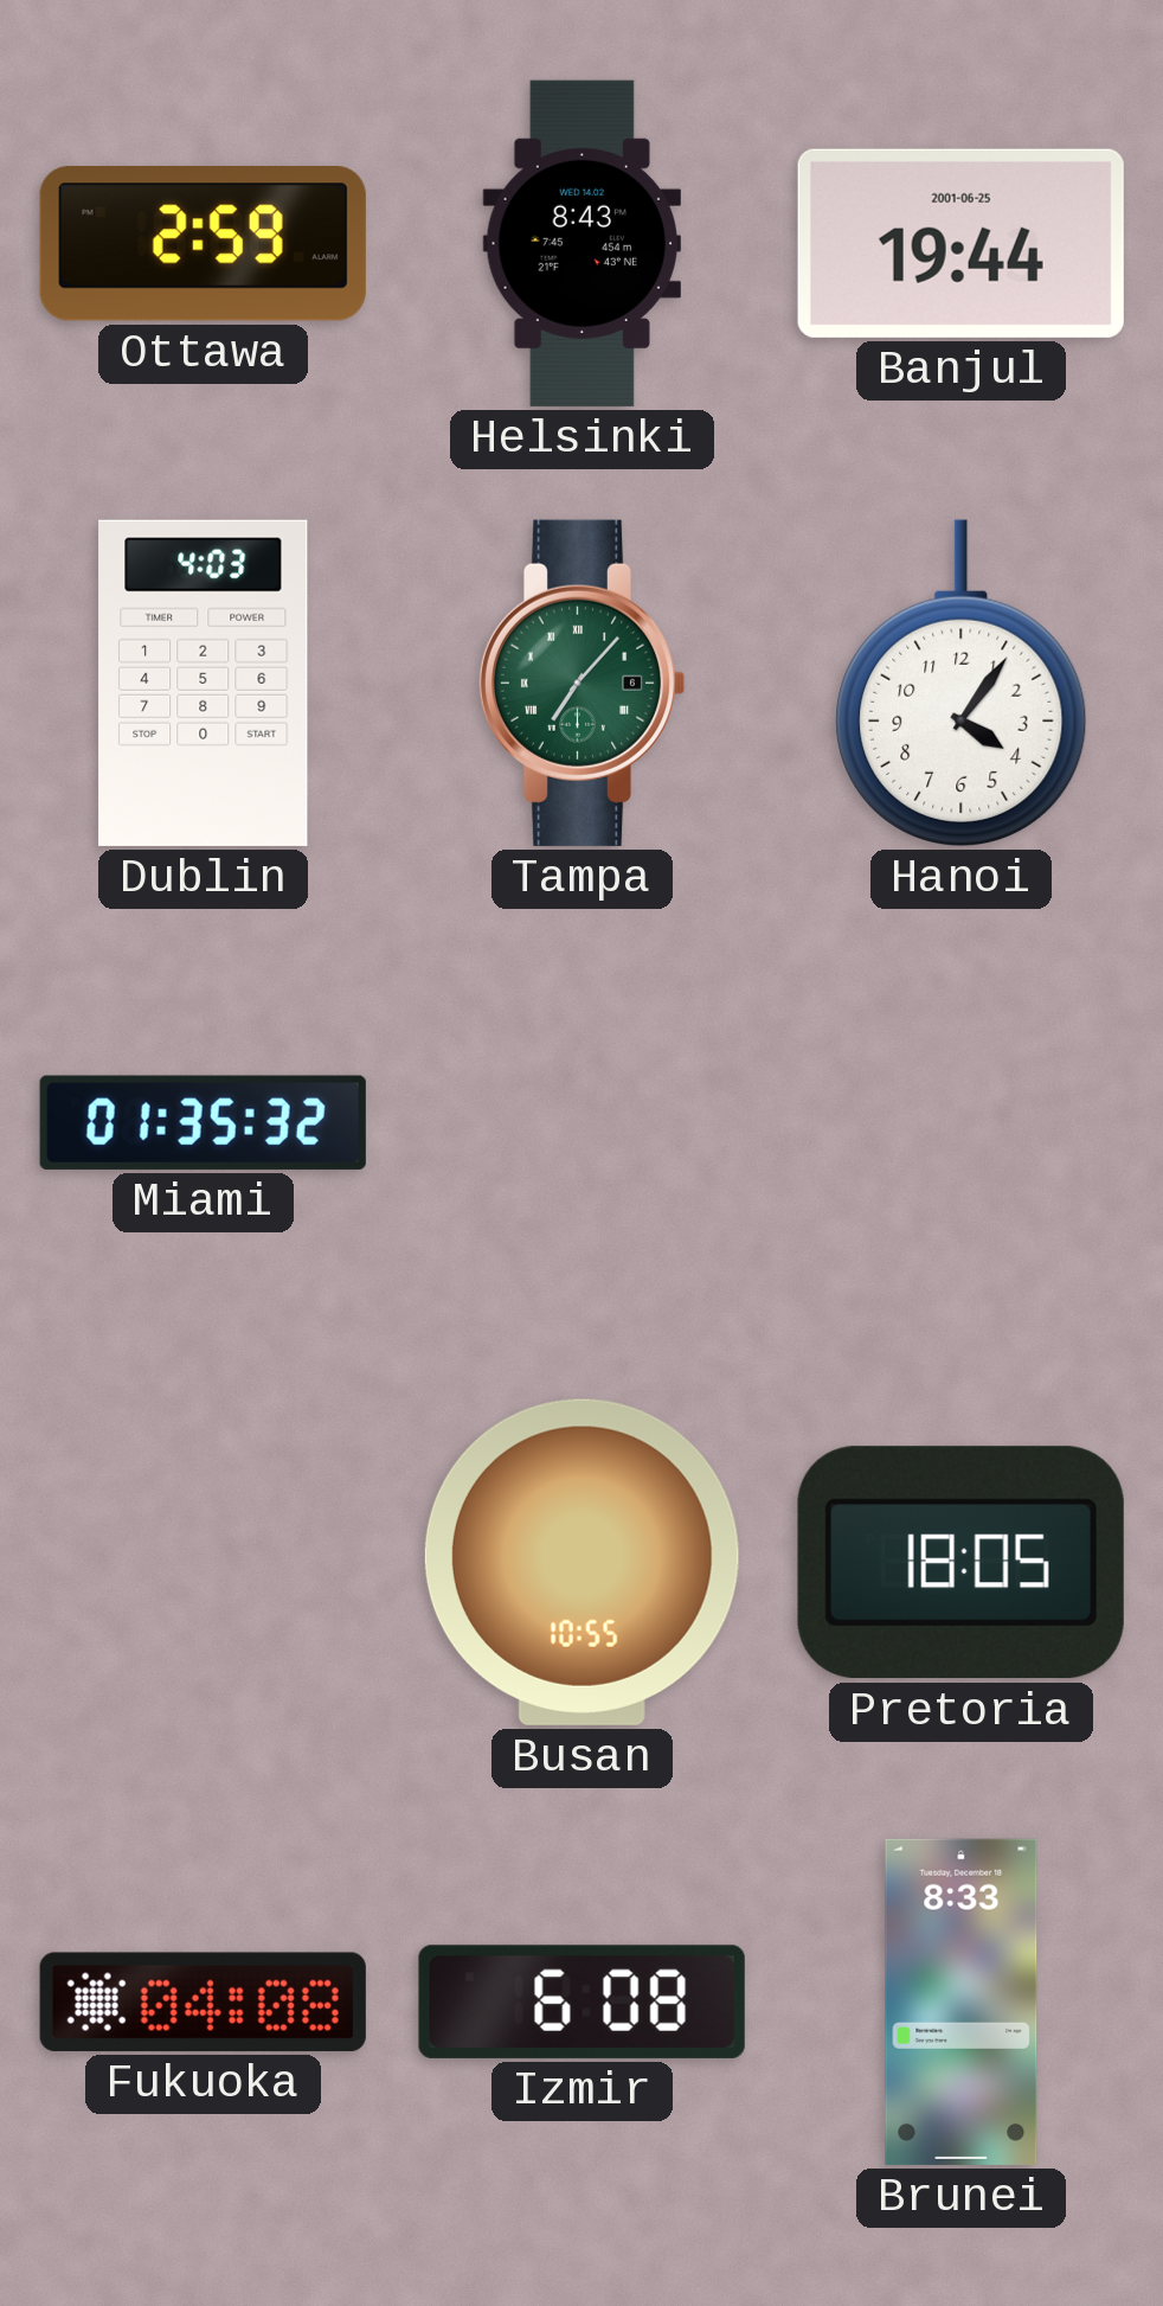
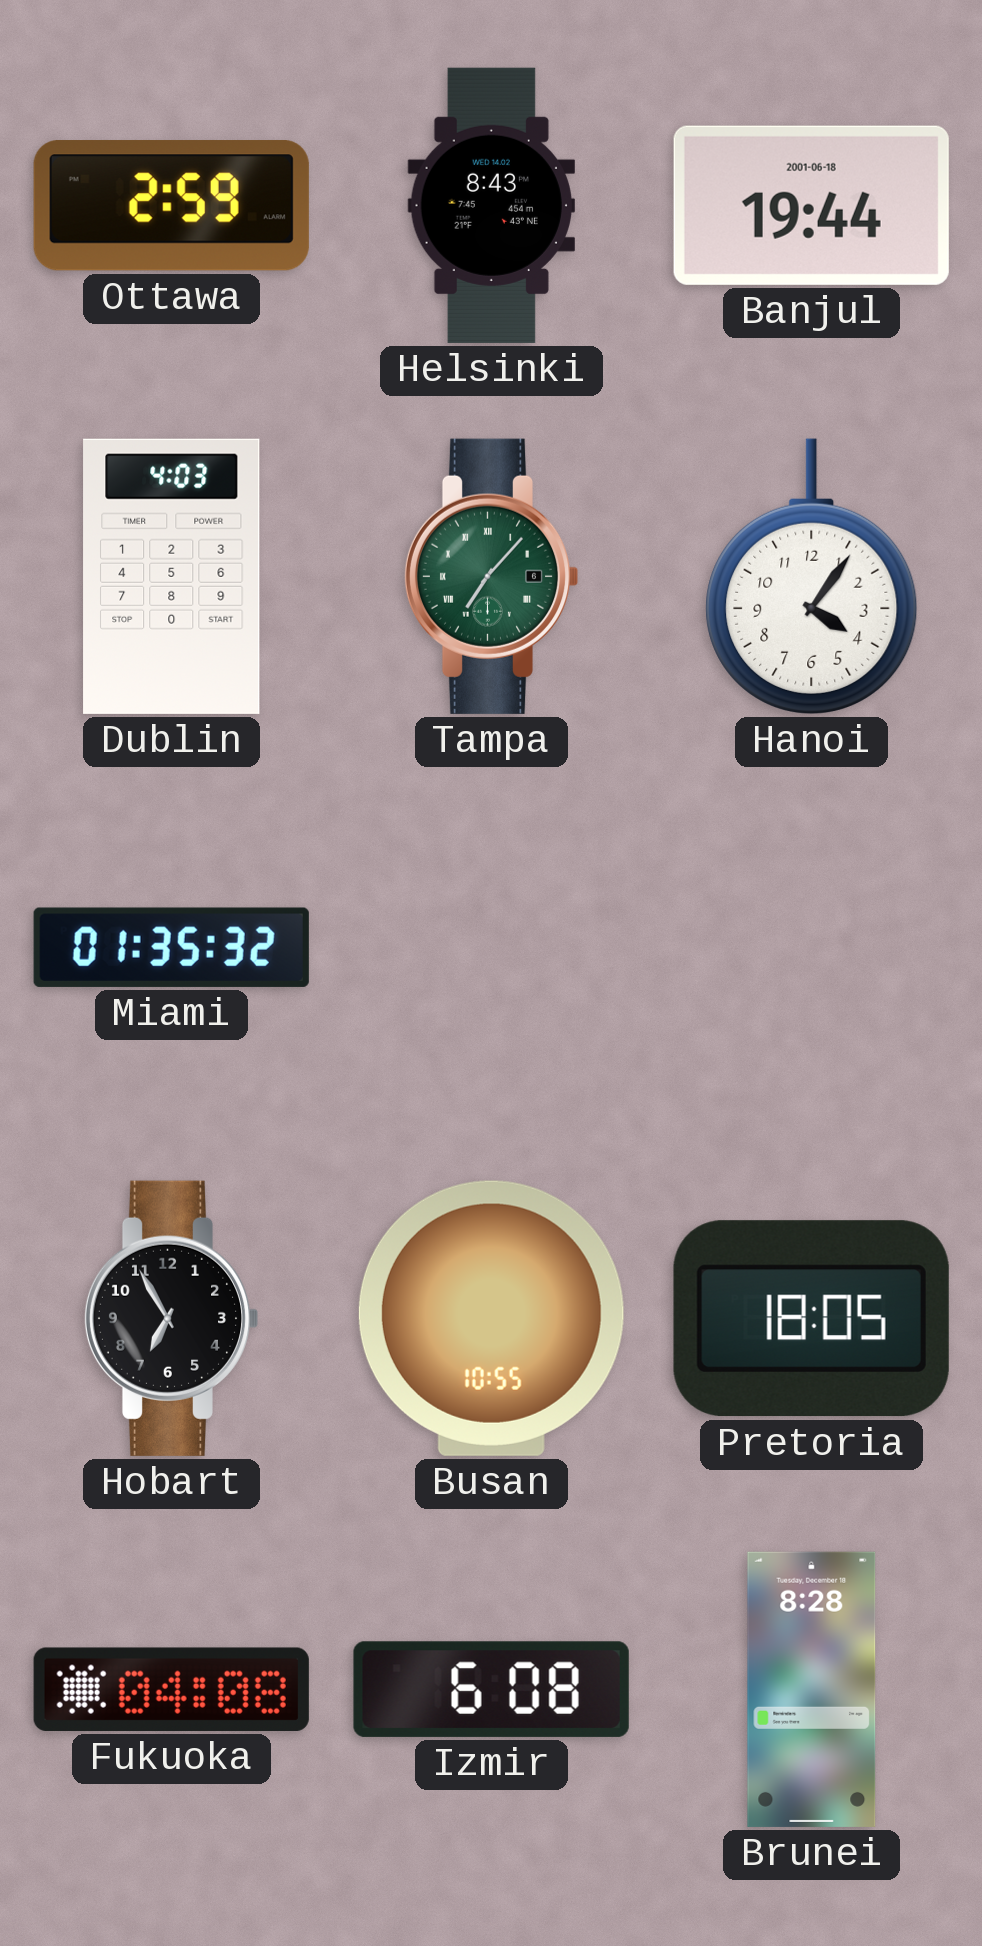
Banjul date: 2001-06-25 -> 2001-06-18 (811, 205)
Hobart: none -> 6:55 (171, 1318)
Brunei: 8:33 -> 8:28 (812, 1689)
